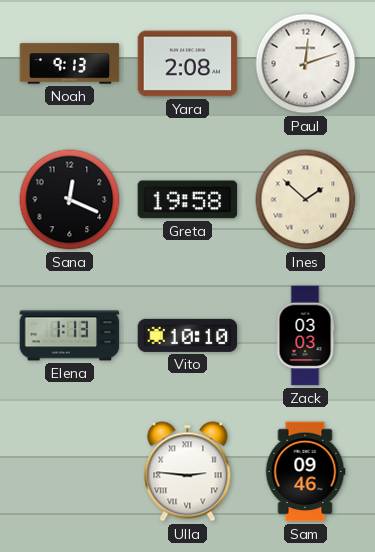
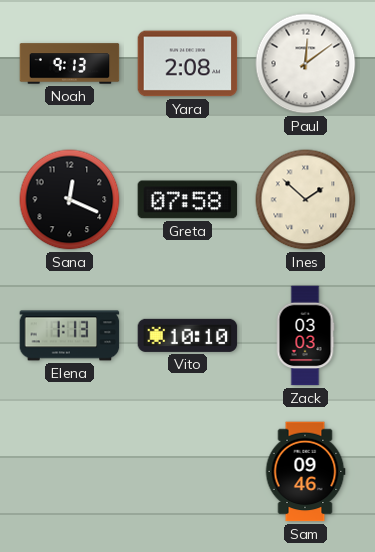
Paul: 12:12 -> 12:09 (306, 64)
Greta: 19:58 -> 07:58 (188, 200)
Ulla: 2:46 -> none (188, 472)
